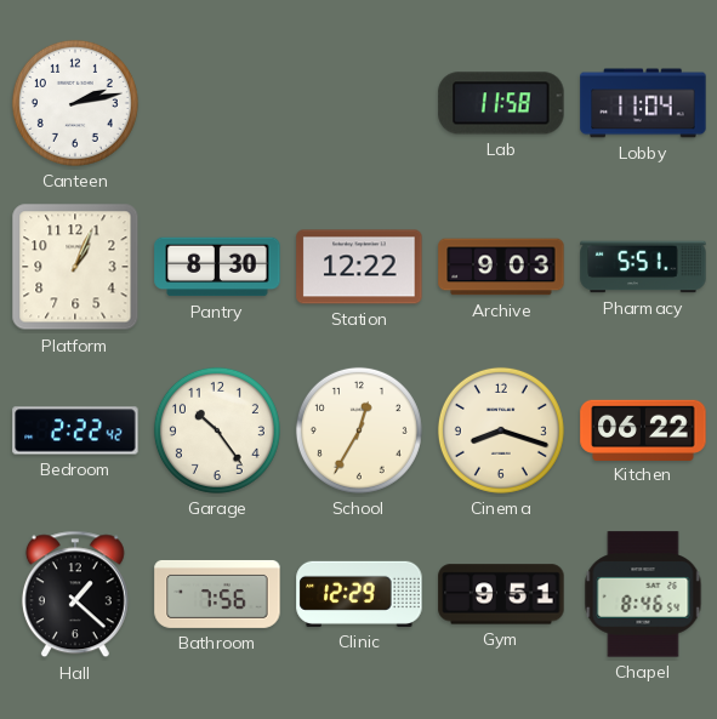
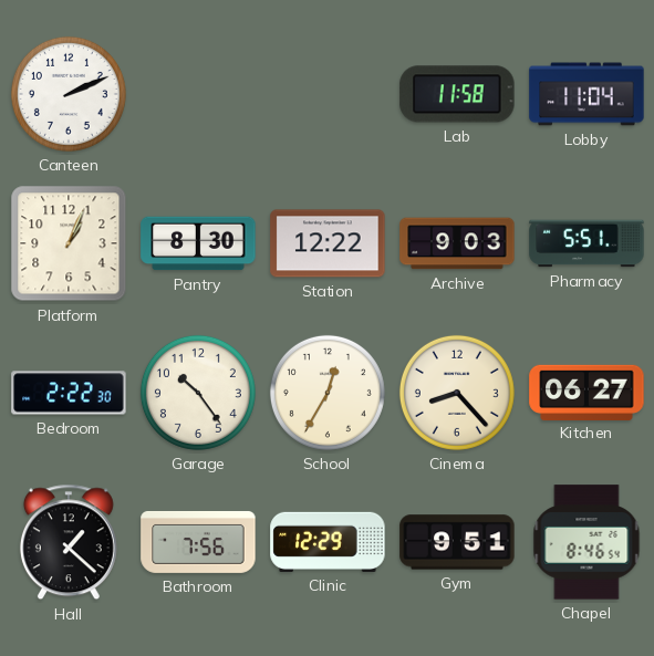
Canteen: 2:13 -> 2:11 (69, 94)
Bedroom: 2:22:42 -> 2:22:30 (69, 393)
Cinema: 8:18 -> 8:23 (457, 393)
Kitchen: 06:22 -> 06:27 (586, 392)
